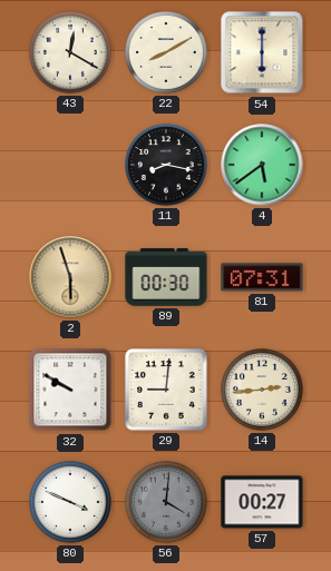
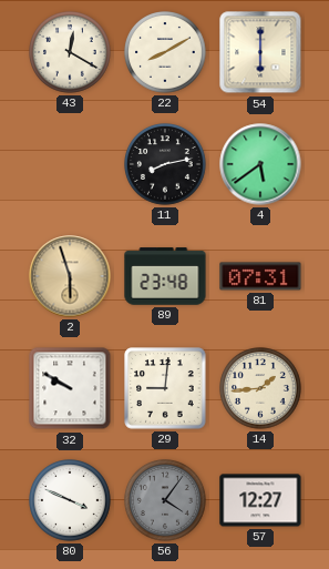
11: 8:17 -> 8:13 (166, 165)
89: 00:30 -> 23:48 (165, 276)
14: 2:44 -> 1:44 (261, 389)
56: 4:01 -> 4:06 (166, 501)
57: 00:27 -> 12:27 (260, 500)
